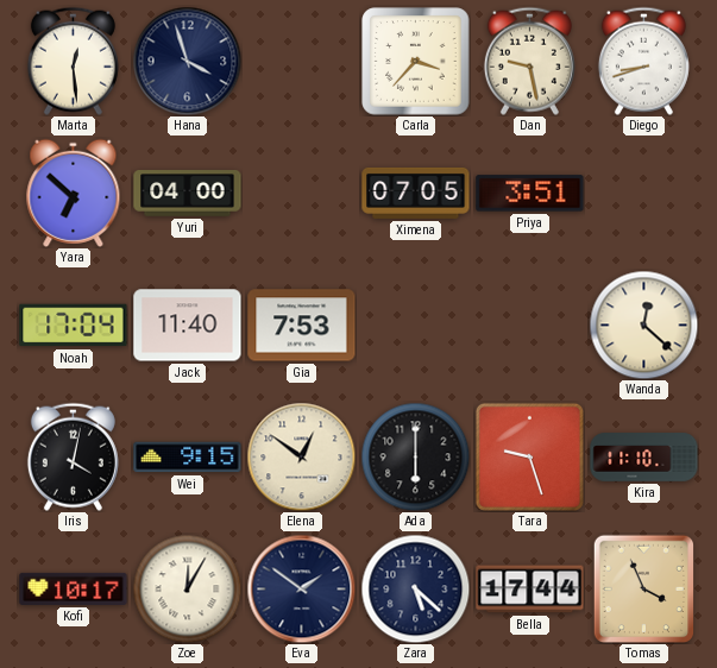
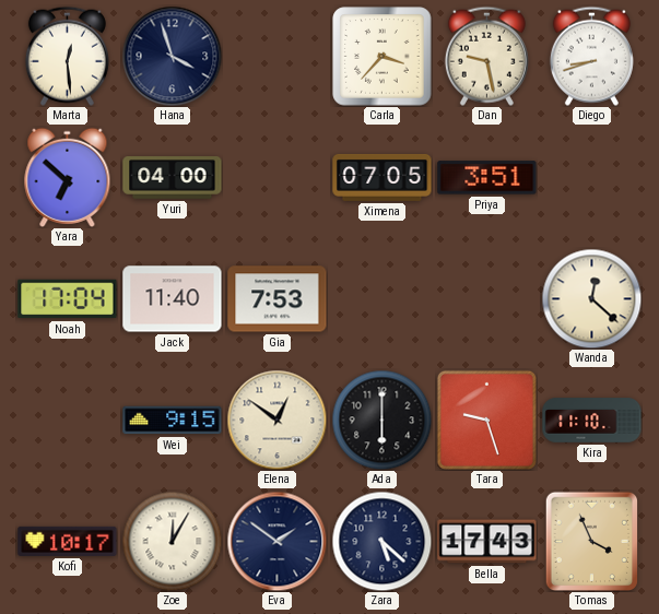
Iris: 4:02 -> none (73, 456)
Bella: 17:44 -> 17:43 (487, 542)
